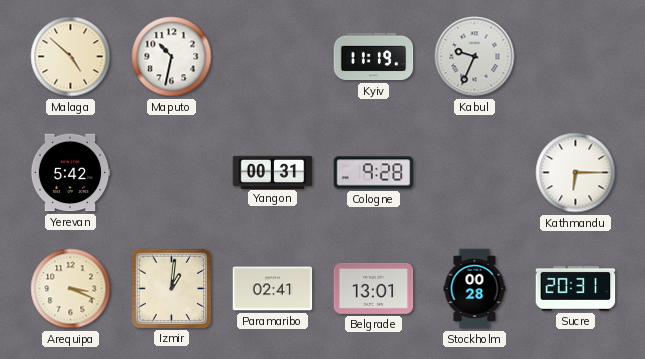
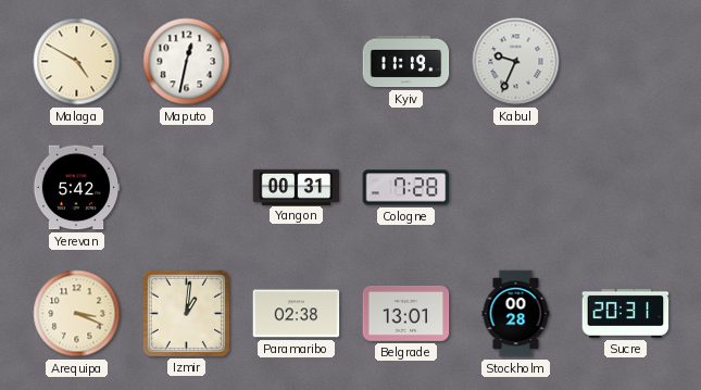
Malaga: 4:52 -> 4:50 (77, 62)
Maputo: 10:32 -> 12:32 (187, 62)
Cologne: 9:28 -> 7:28 (406, 188)
Kathmandu: 6:15 -> none (576, 173)
Paramaribo: 02:41 -> 02:38 (297, 314)
